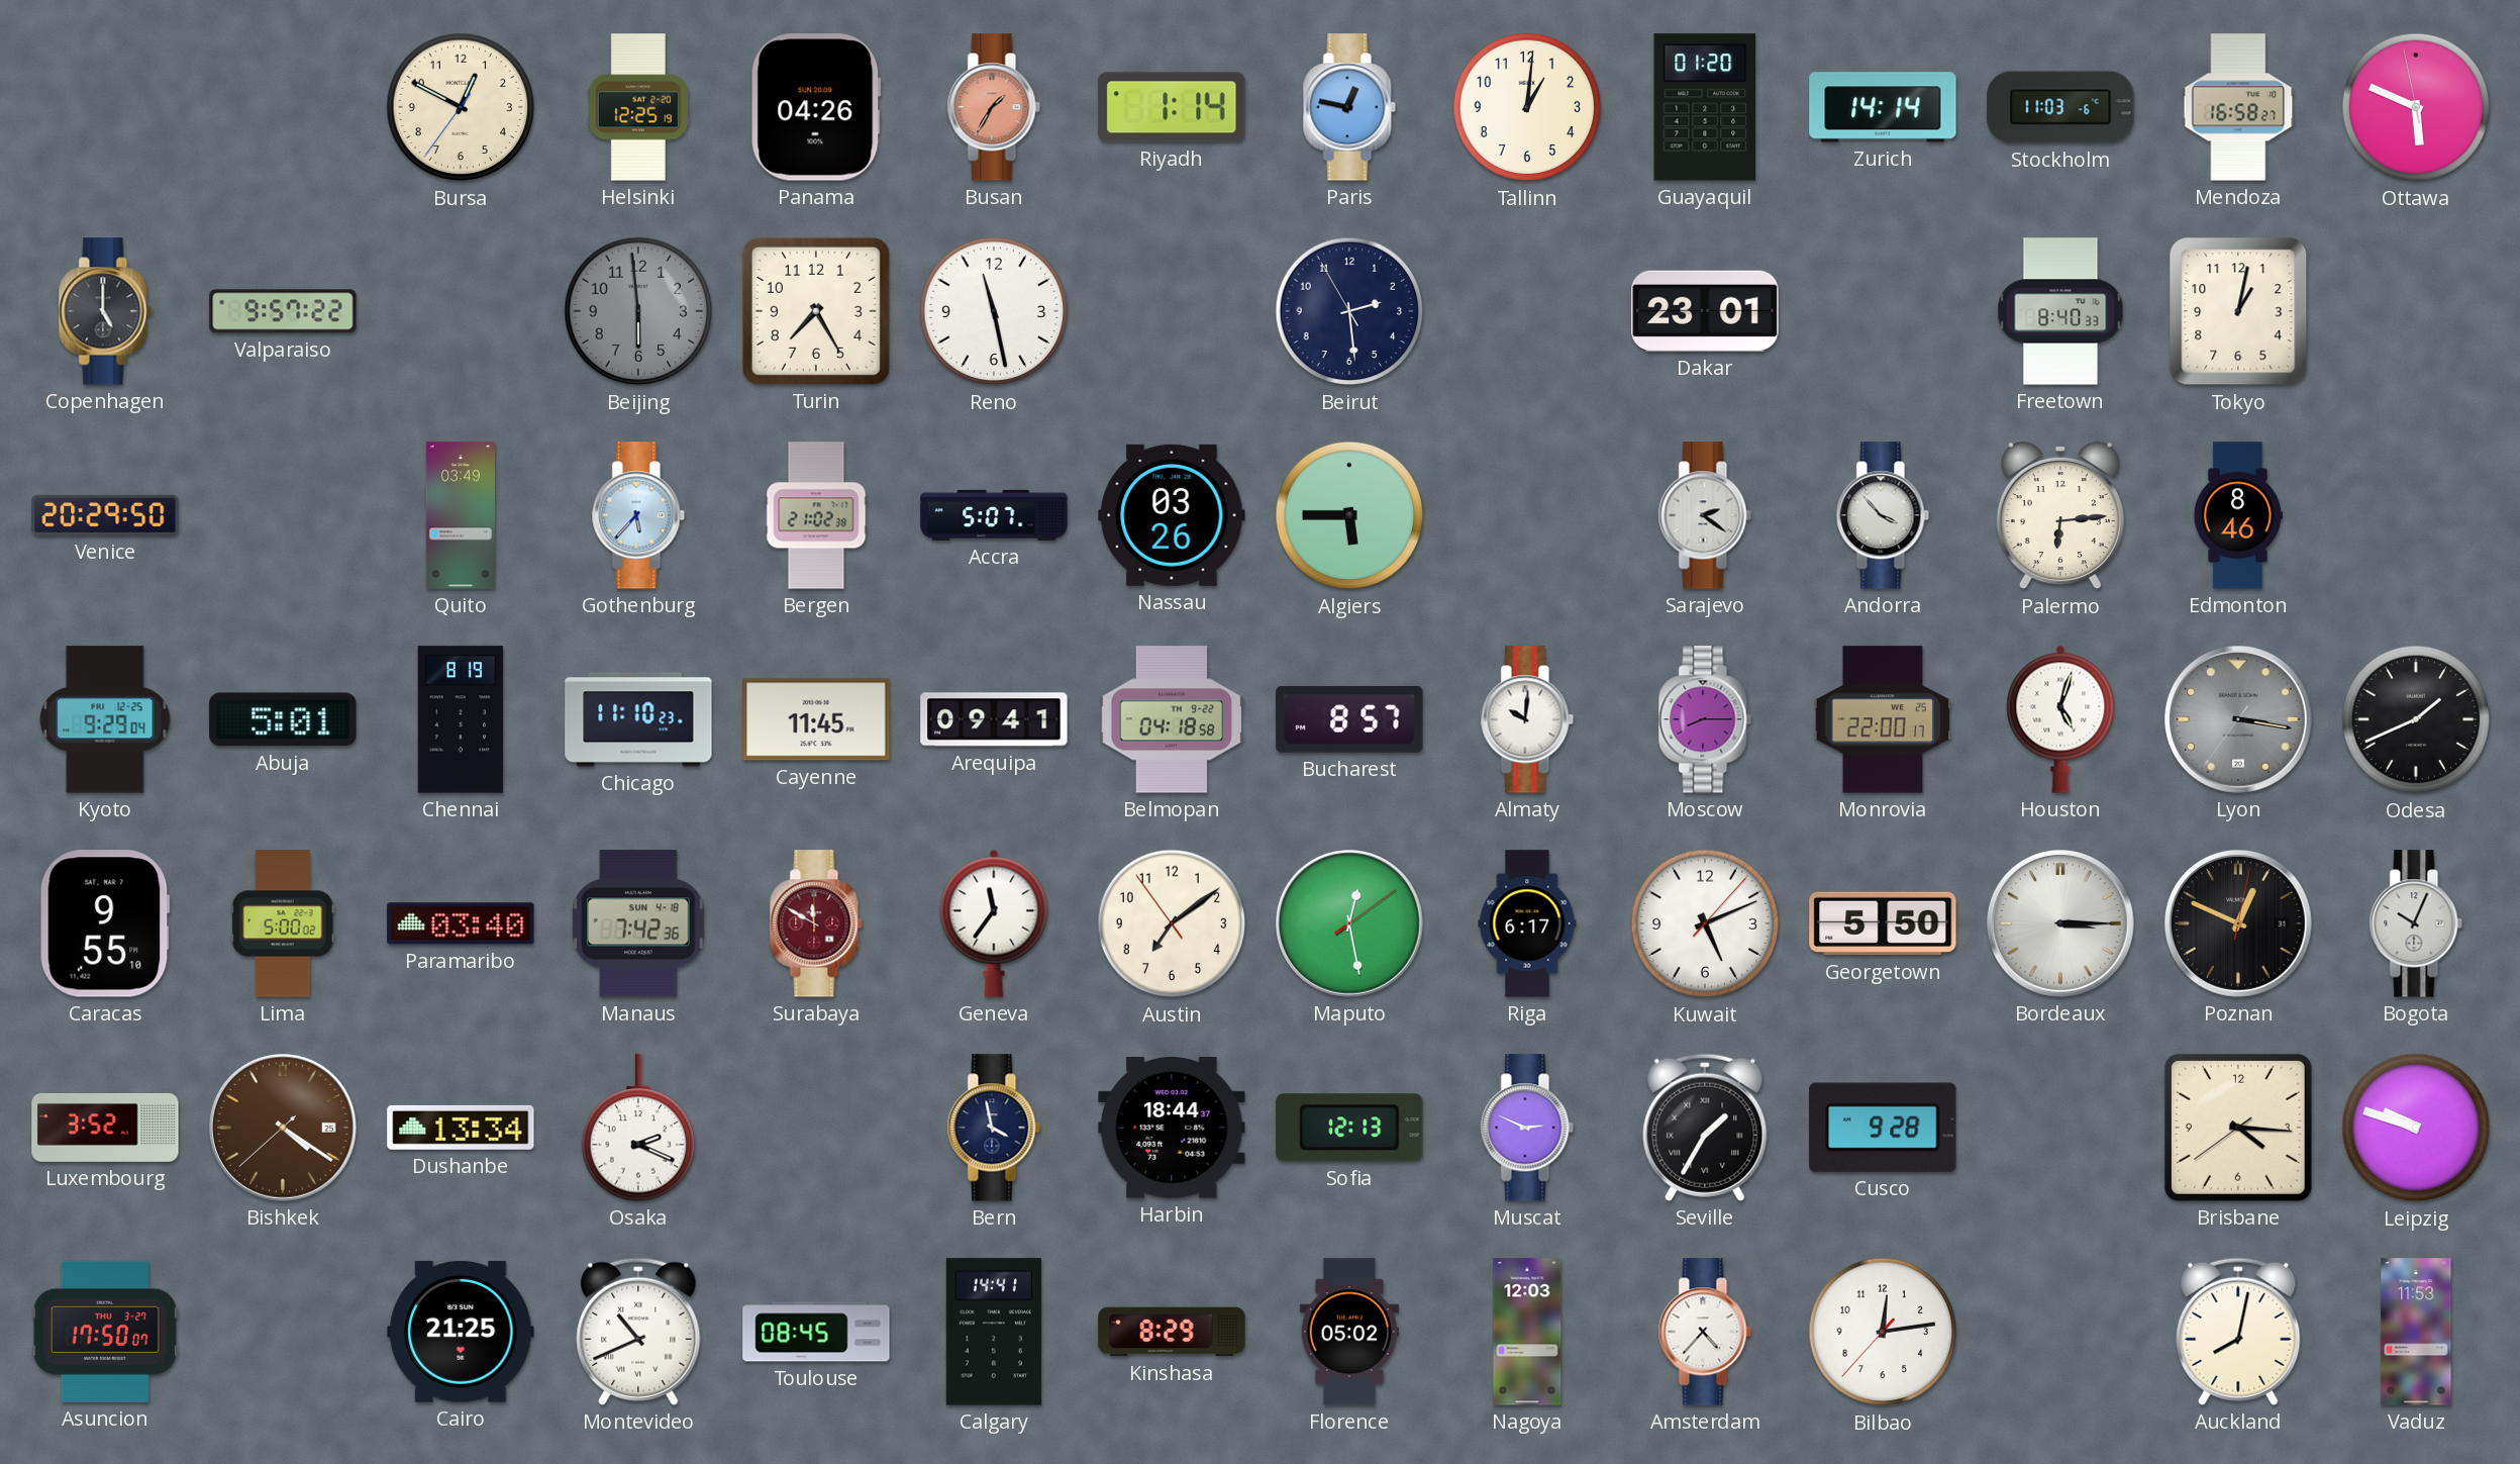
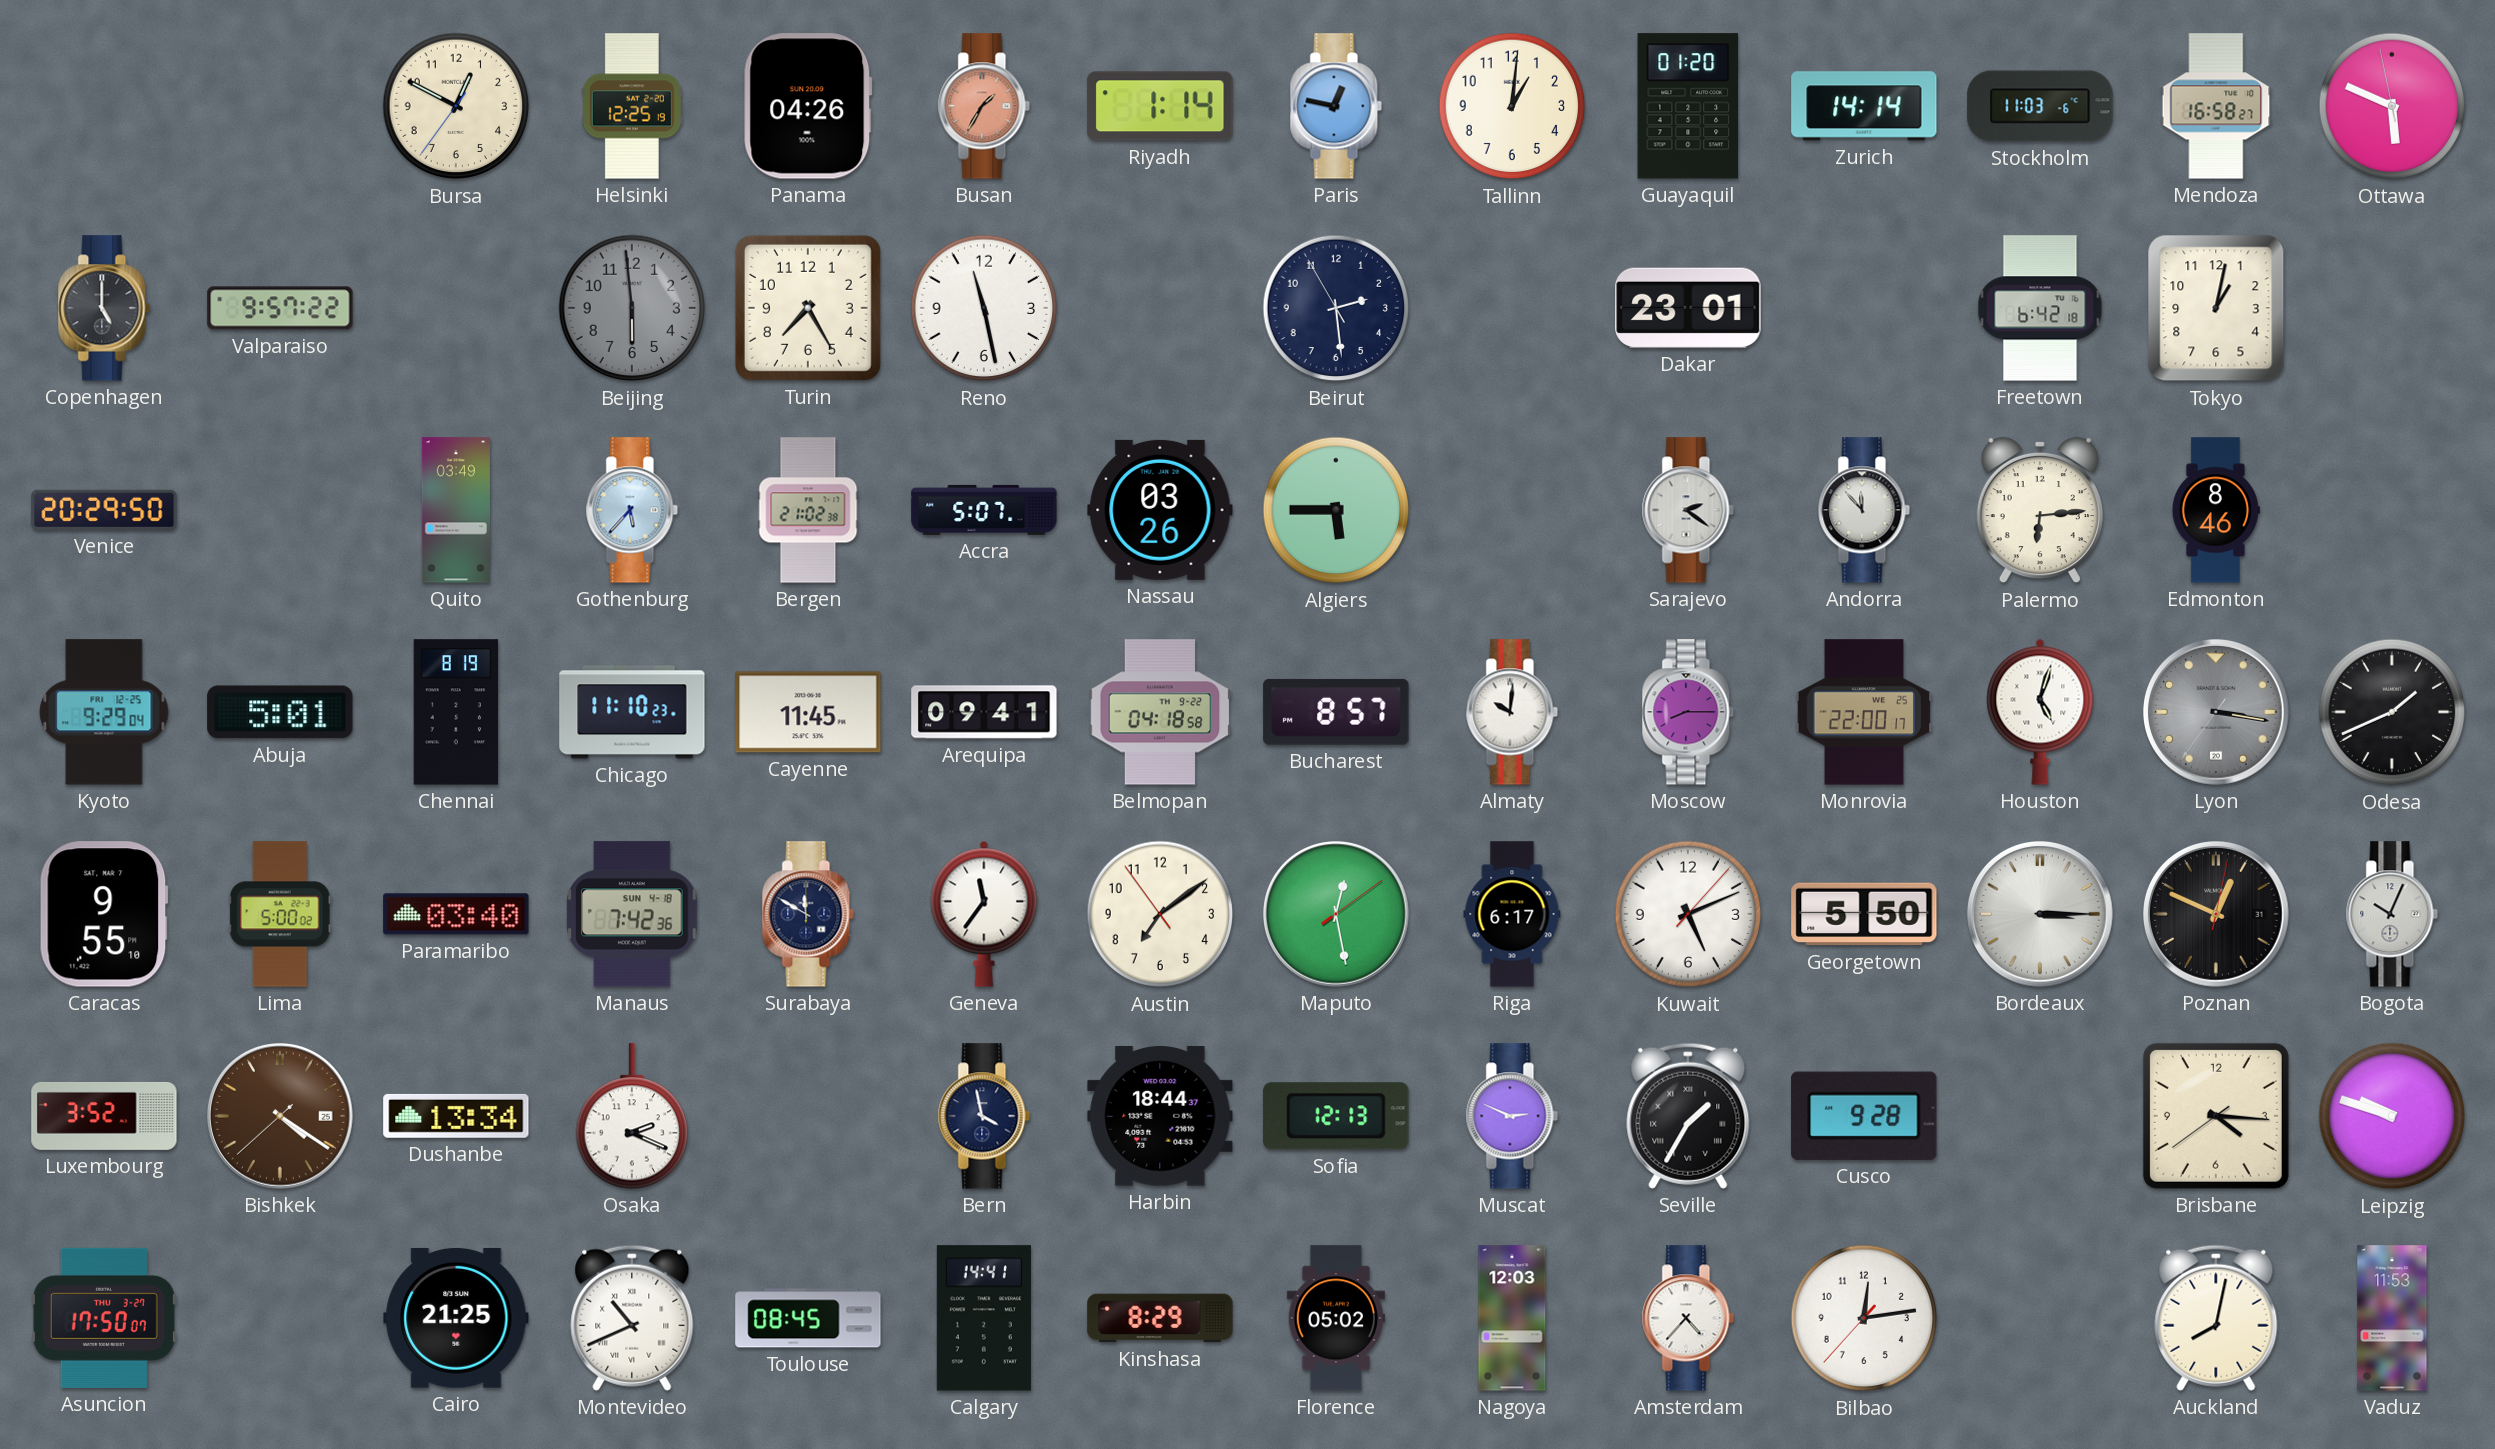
Freetown: 8:40 -> 6:42 (2040, 308)
Andorra: 3:53 -> 11:53 (1864, 510)
Surabaya dial: burgundy -> navy (808, 914)
